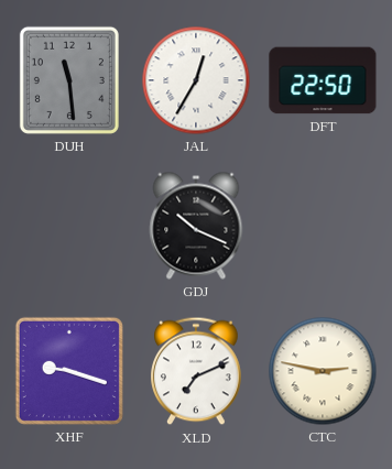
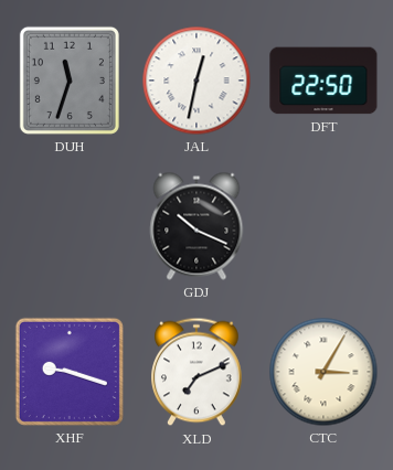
DUH: 11:29 -> 11:33 (70, 81)
JAL: 12:35 -> 12:32 (197, 81)
CTC: 2:47 -> 3:05 (323, 372)
